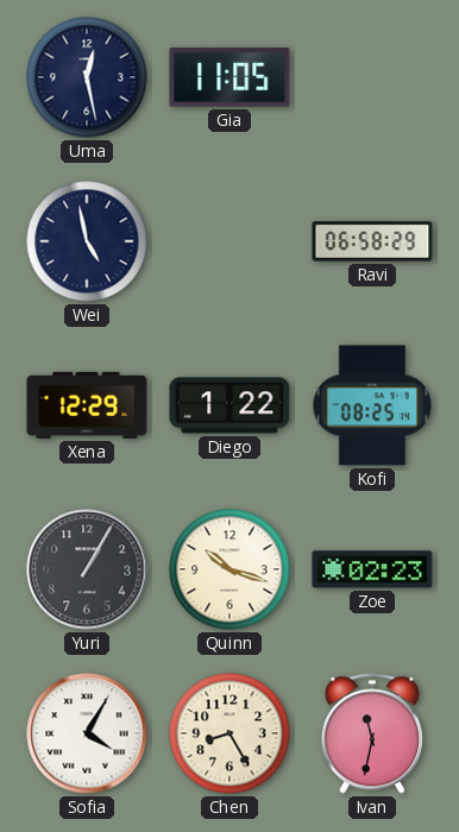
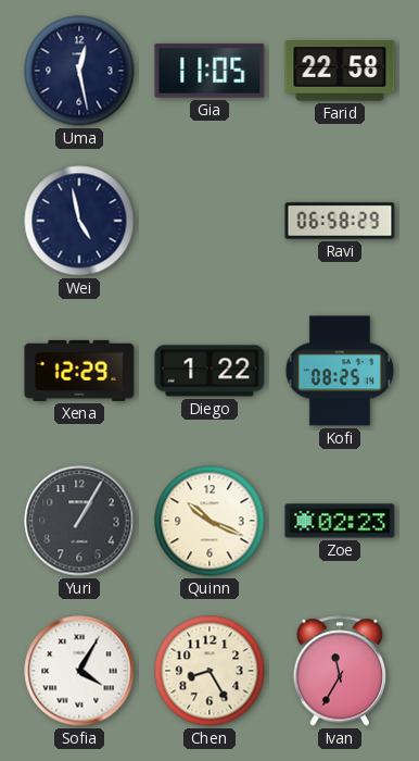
Farid: none -> 22:58 (340, 71)
Quinn: 10:18 -> 10:19 (210, 521)
Ivan: 11:32 -> 11:35 (340, 671)
